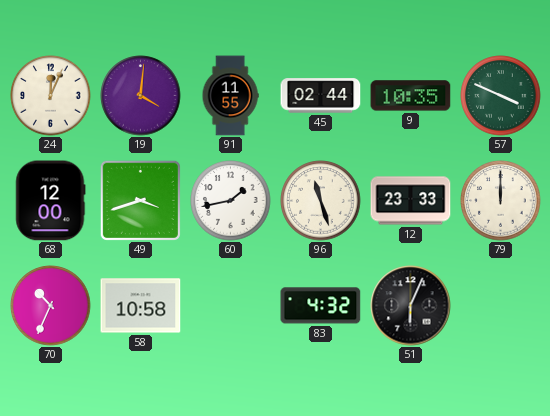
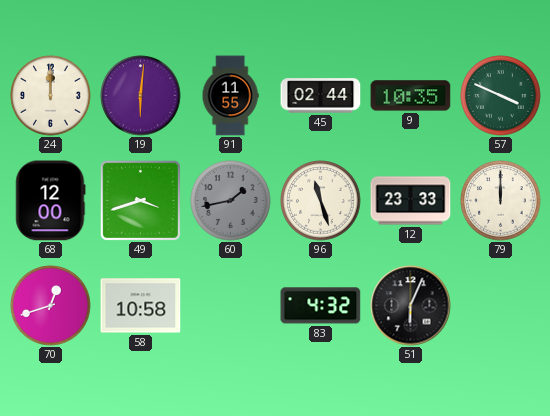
24: 12:04 -> 12:00 (51, 96)
19: 4:01 -> 6:01 (141, 96)
60 dial: white -> grey (231, 201)
70: 10:34 -> 12:42 (51, 306)
